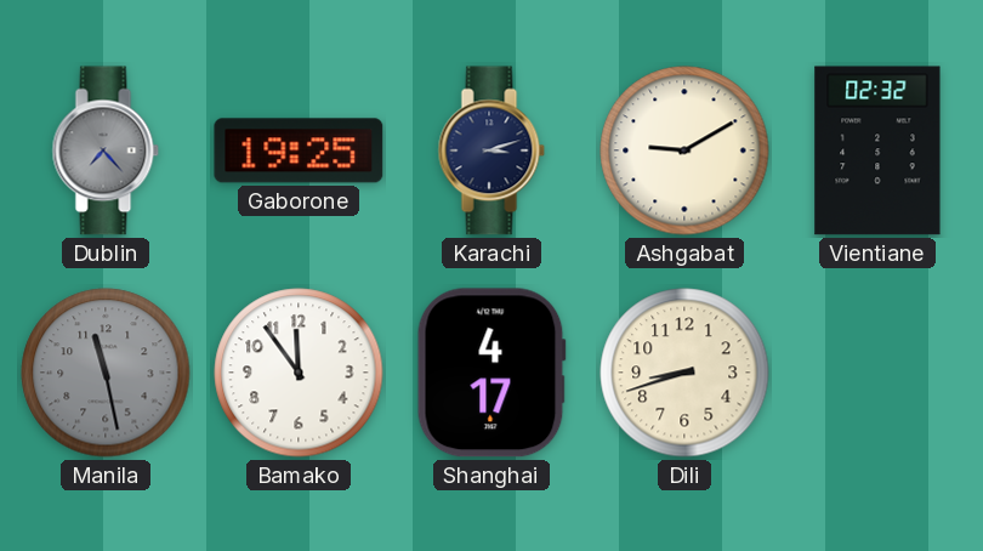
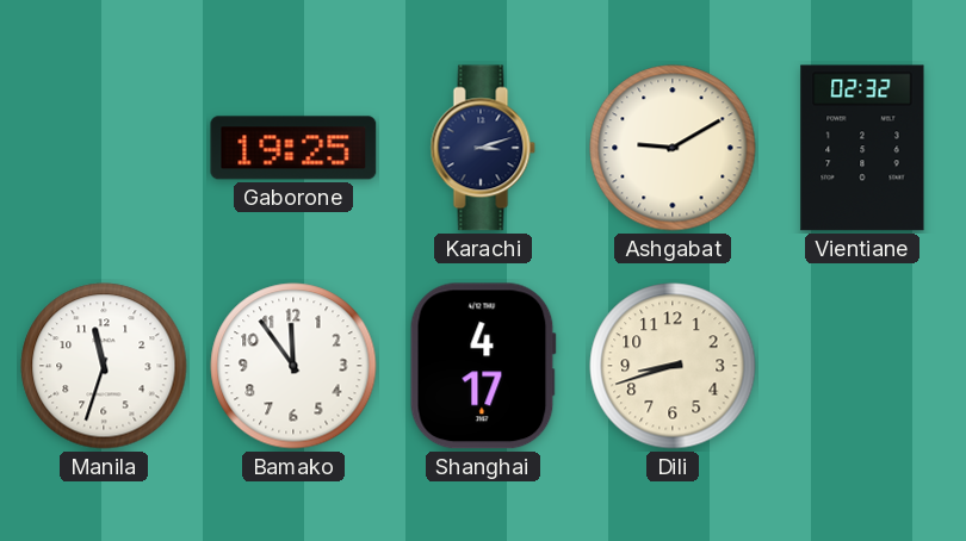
Dublin: 7:23 -> none (106, 150)
Manila: 11:28 -> 11:33 (104, 366)
Manila dial: grey -> white (104, 366)
